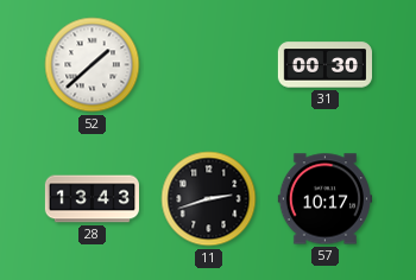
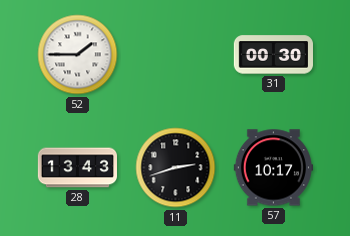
52: 1:38 -> 1:45 (78, 55)
